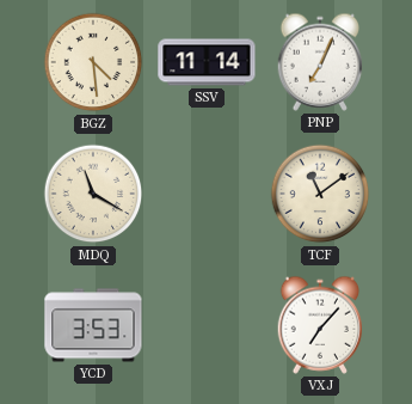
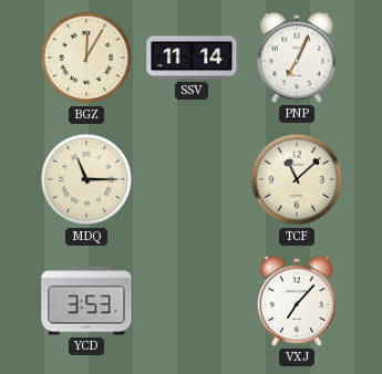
BGZ: 4:29 -> 12:05 (86, 58)
MDQ: 11:20 -> 11:15 (86, 179)
TCF: 11:09 -> 11:08 (297, 179)
